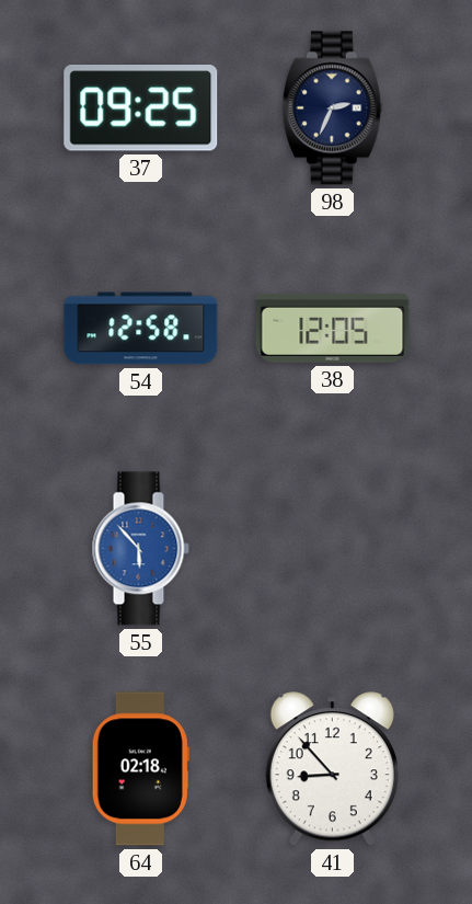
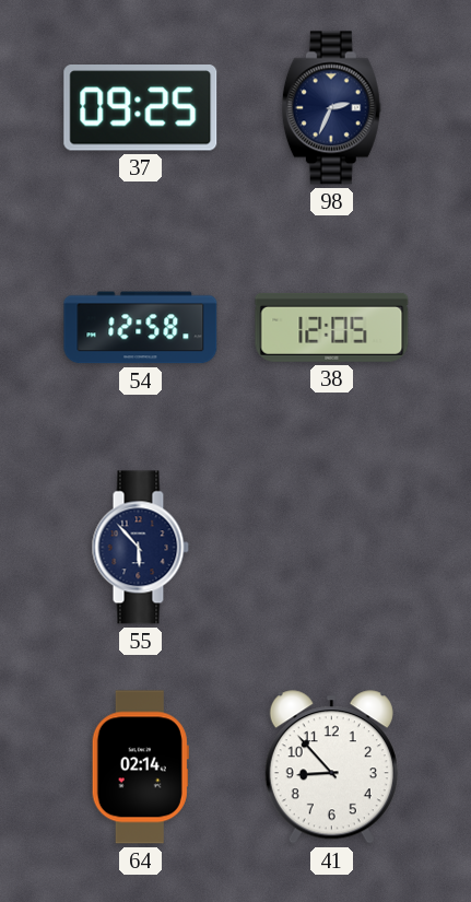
55 dial: blue -> navy (140, 548)
64: 02:18 -> 02:14 (140, 768)
